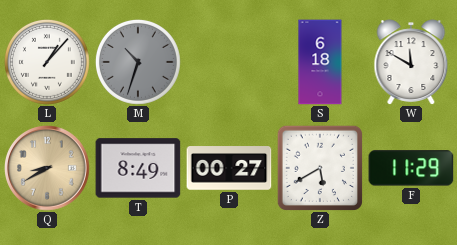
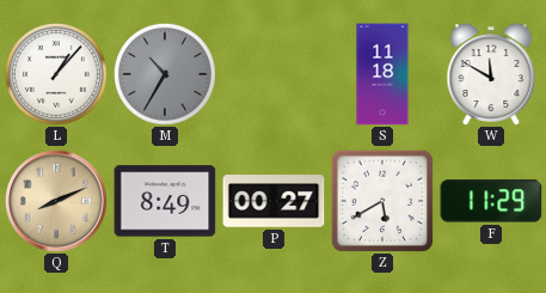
M: 10:33 -> 10:35 (165, 74)
S: 6:18 -> 11:18 (382, 74)
Q: 8:40 -> 8:11 (57, 202)
